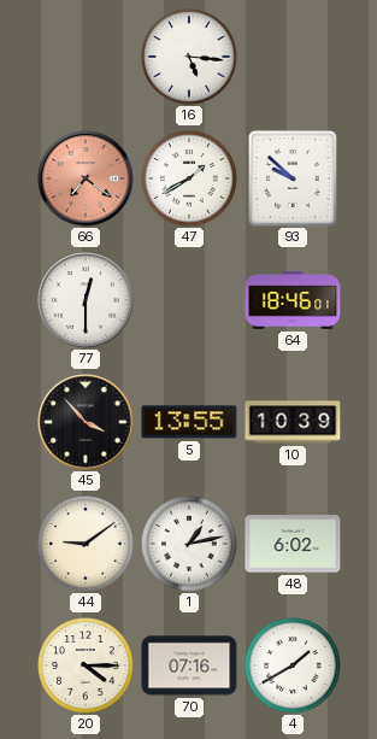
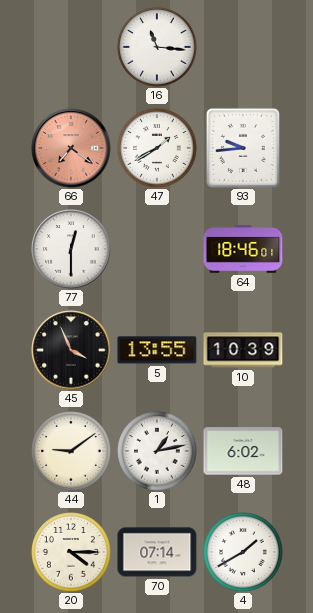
16: 5:16 -> 11:16 (157, 47)
93: 9:52 -> 9:44 (243, 148)
45: 3:53 -> 3:56 (71, 350)
70: 07:16 -> 07:14 (157, 552)
